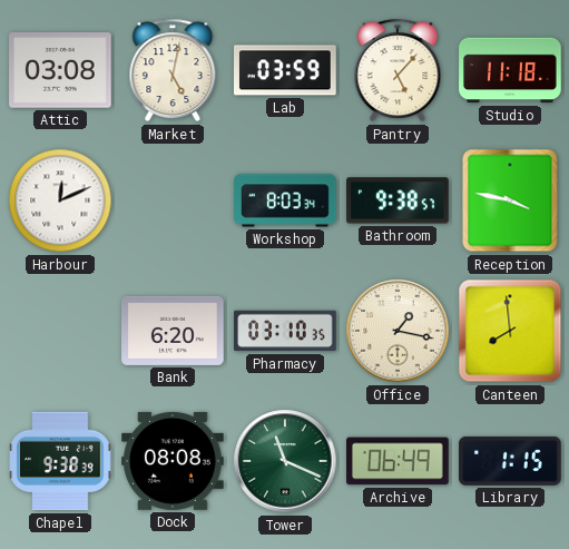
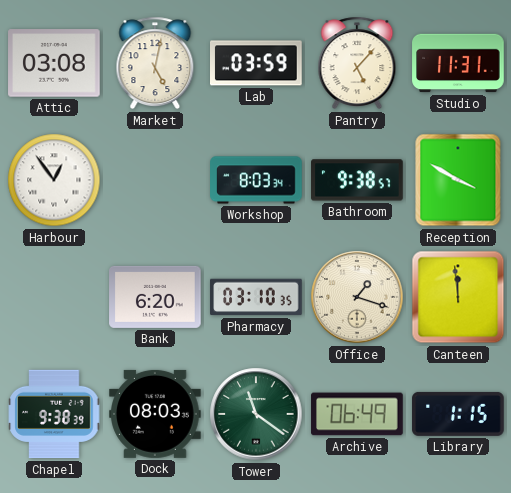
Studio: 11:18 -> 11:31 (458, 63)
Harbour: 12:11 -> 12:54 (54, 180)
Reception: 3:47 -> 3:50 (458, 180)
Office: 1:17 -> 1:18 (357, 297)
Canteen: 7:59 -> 11:59 (458, 297)
Dock: 08:08 -> 08:03 (155, 414)
Tower: 11:19 -> 11:21 (256, 414)
